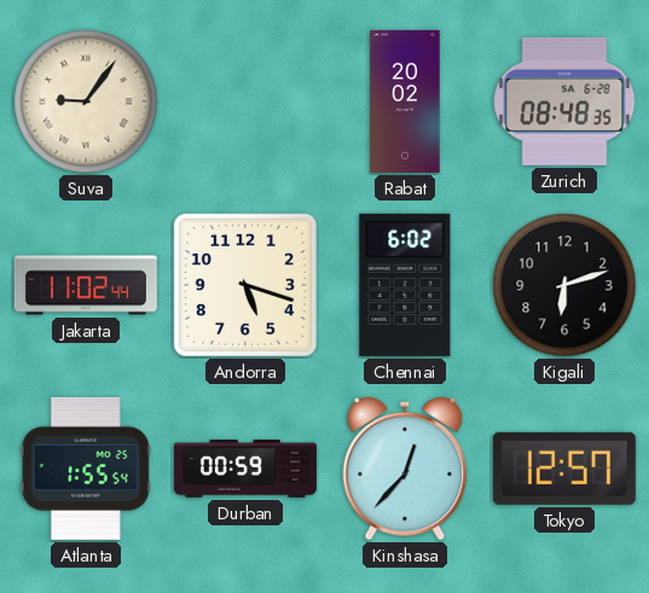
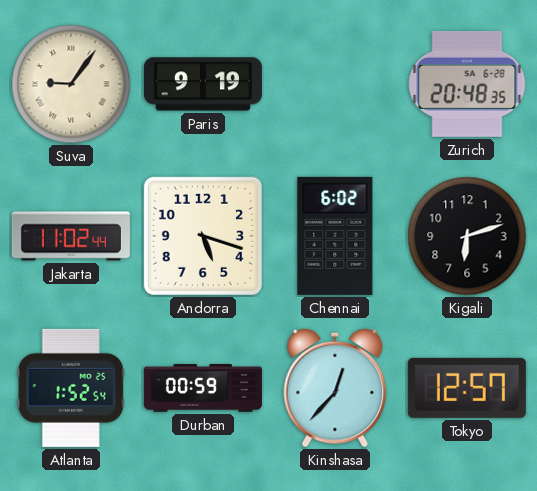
Paris: none -> 9:19 (203, 84)
Rabat: 20:02 -> none (405, 101)
Zurich: 08:48 -> 20:48 (467, 84)
Atlanta: 1:55 -> 1:52 (71, 388)
